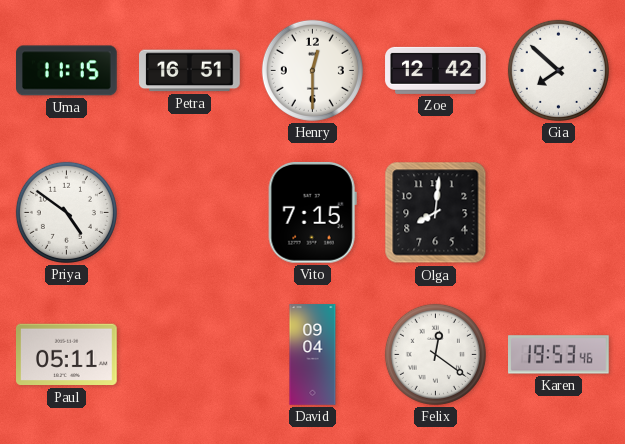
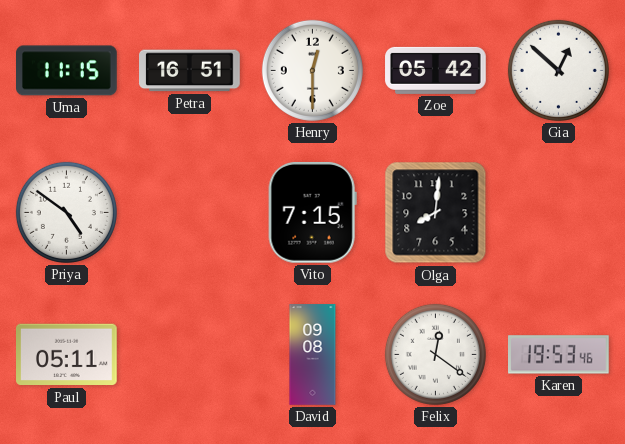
Zoe: 12:42 -> 05:42 (436, 70)
Gia: 7:52 -> 12:52 (558, 70)
David: 09:04 -> 09:08 (313, 355)
